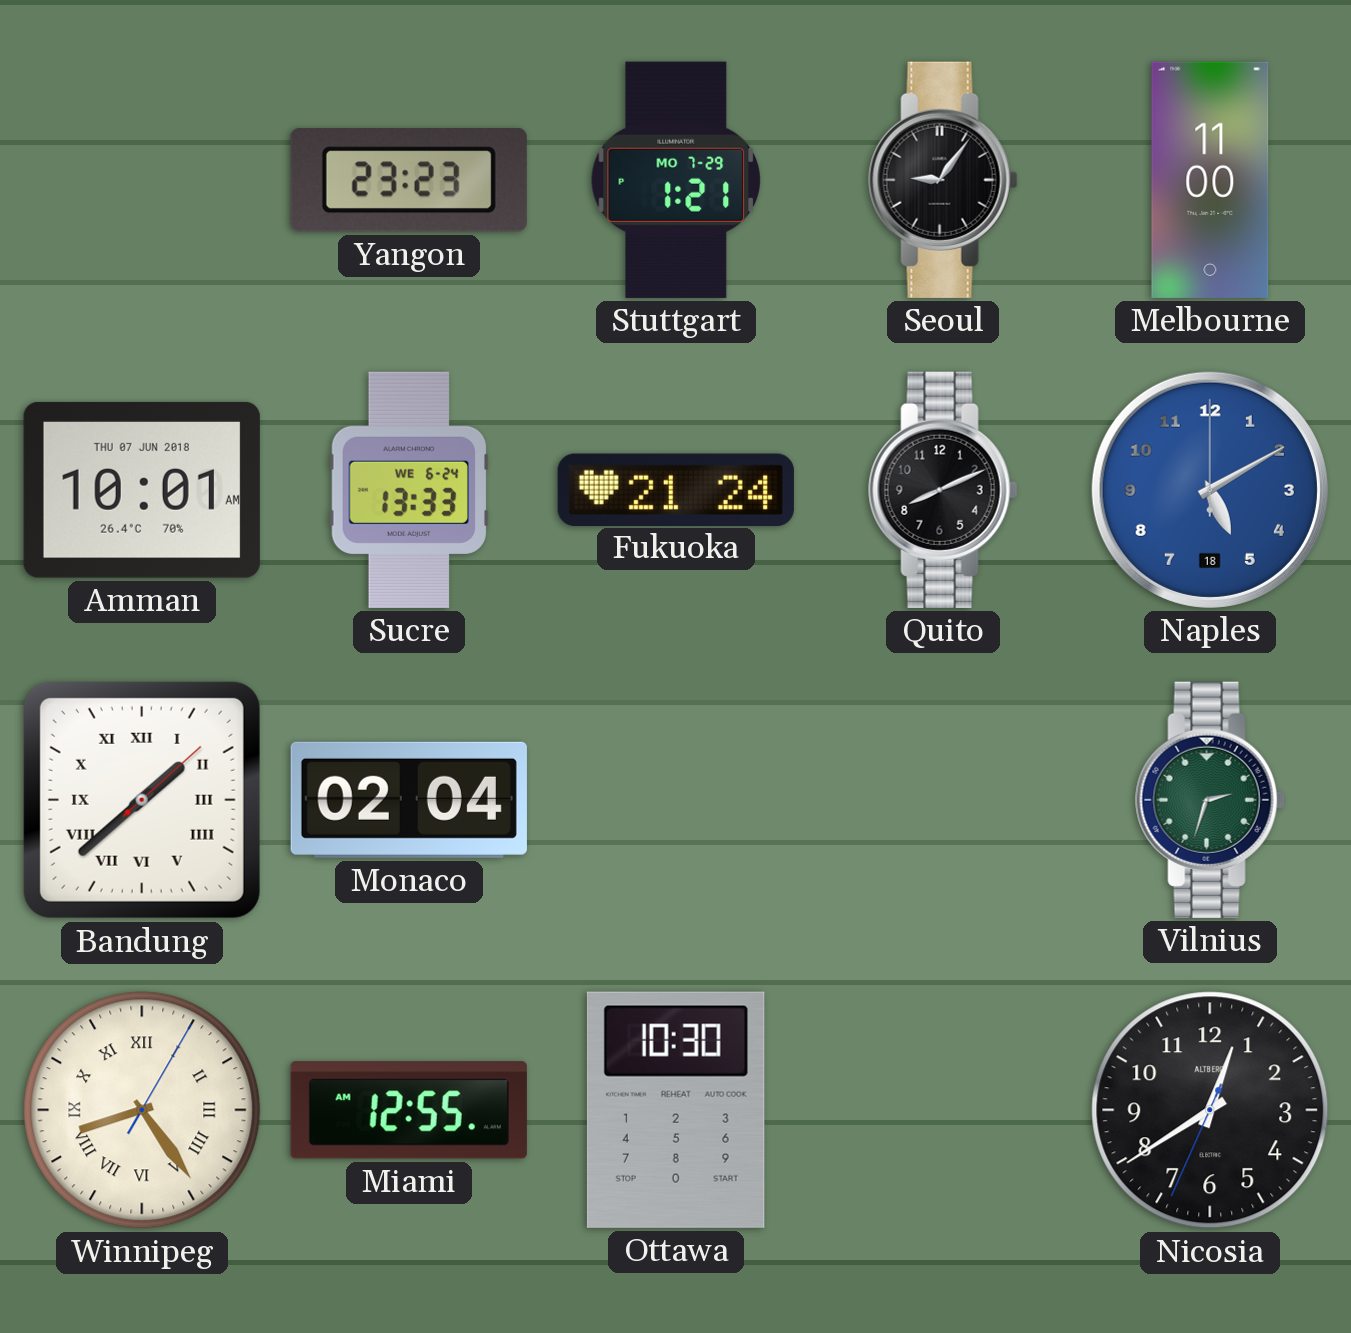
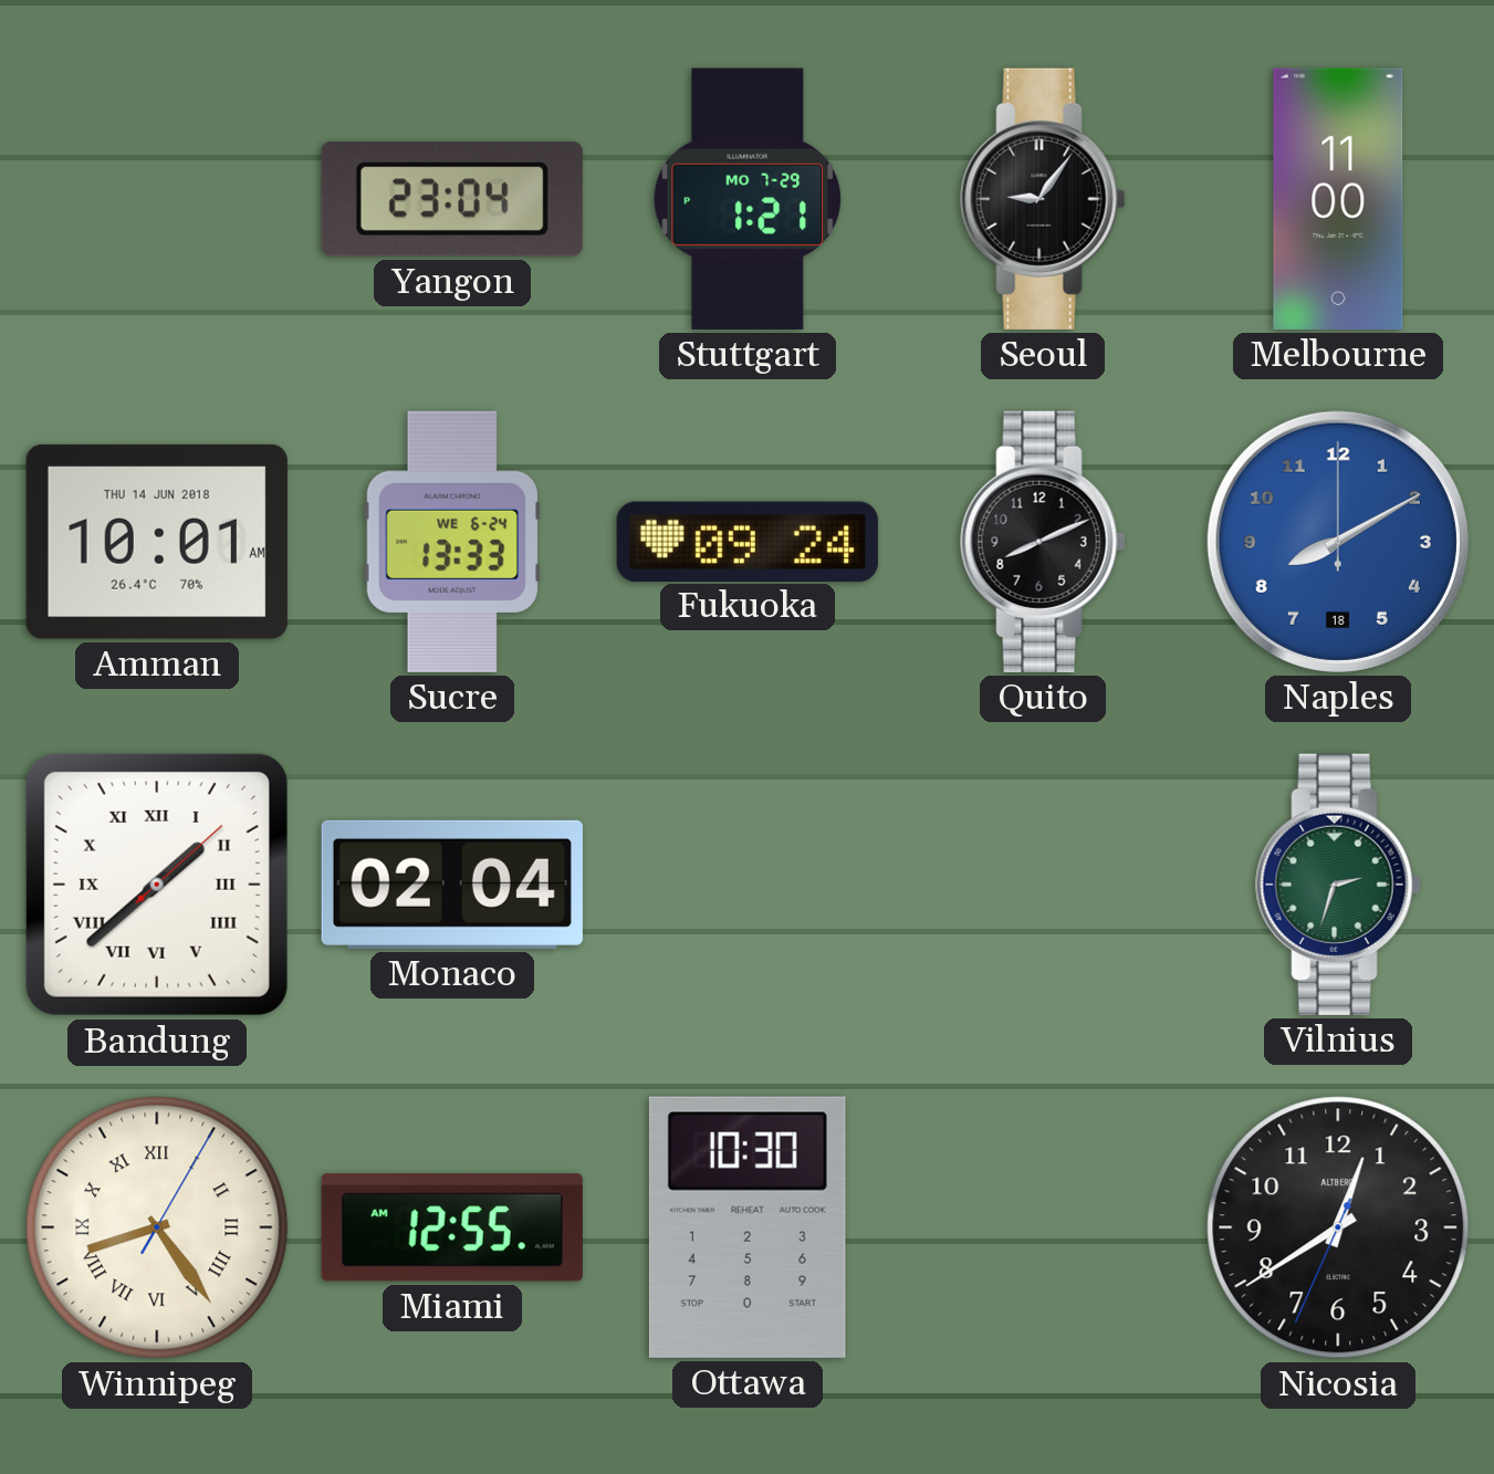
Yangon: 23:23 -> 23:04 (452, 199)
Amman date: THU 07 JUN 2018 -> THU 14 JUN 2018 (157, 542)
Fukuoka: 21:24 -> 09:24 (748, 541)
Naples: 5:10 -> 8:10 (1338, 542)
